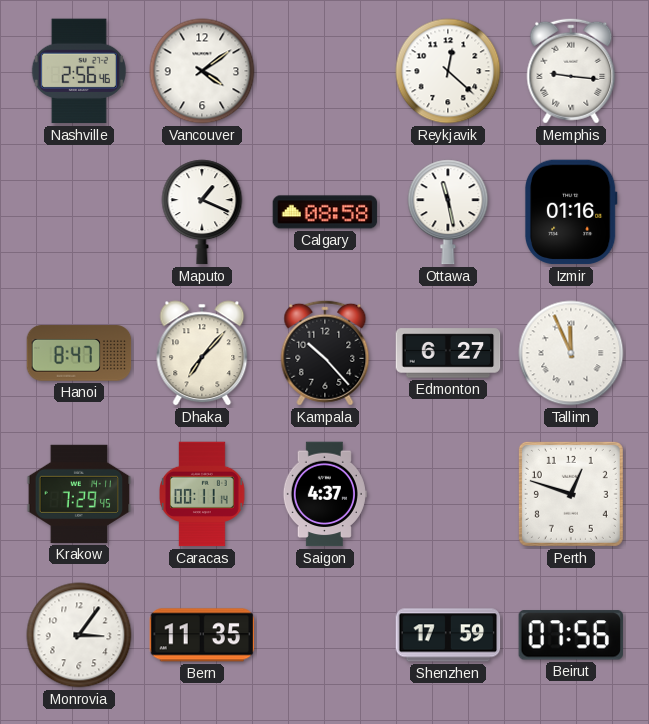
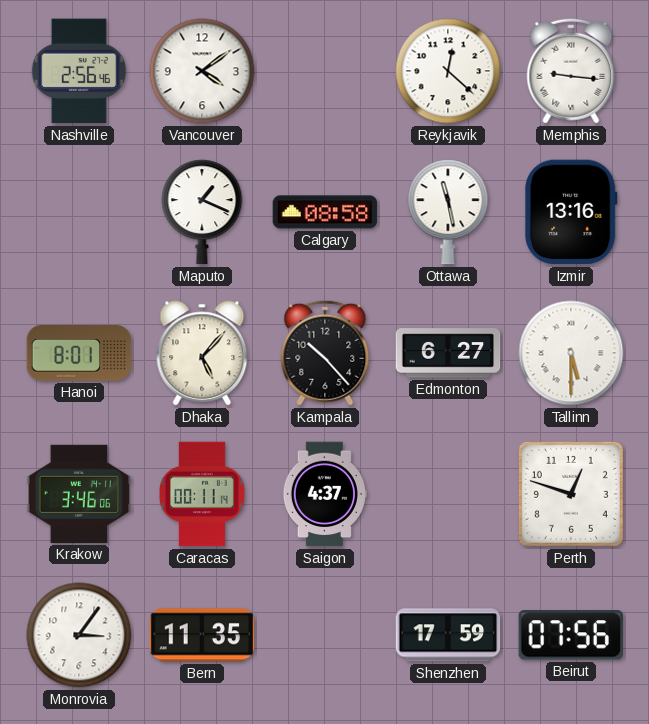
Izmir: 01:16 -> 13:16 (571, 212)
Hanoi: 8:47 -> 8:01 (79, 353)
Dhaka: 7:07 -> 5:07 (202, 353)
Tallinn: 11:56 -> 5:30 (571, 353)
Krakow: 7:29 -> 3:46 (79, 494)
